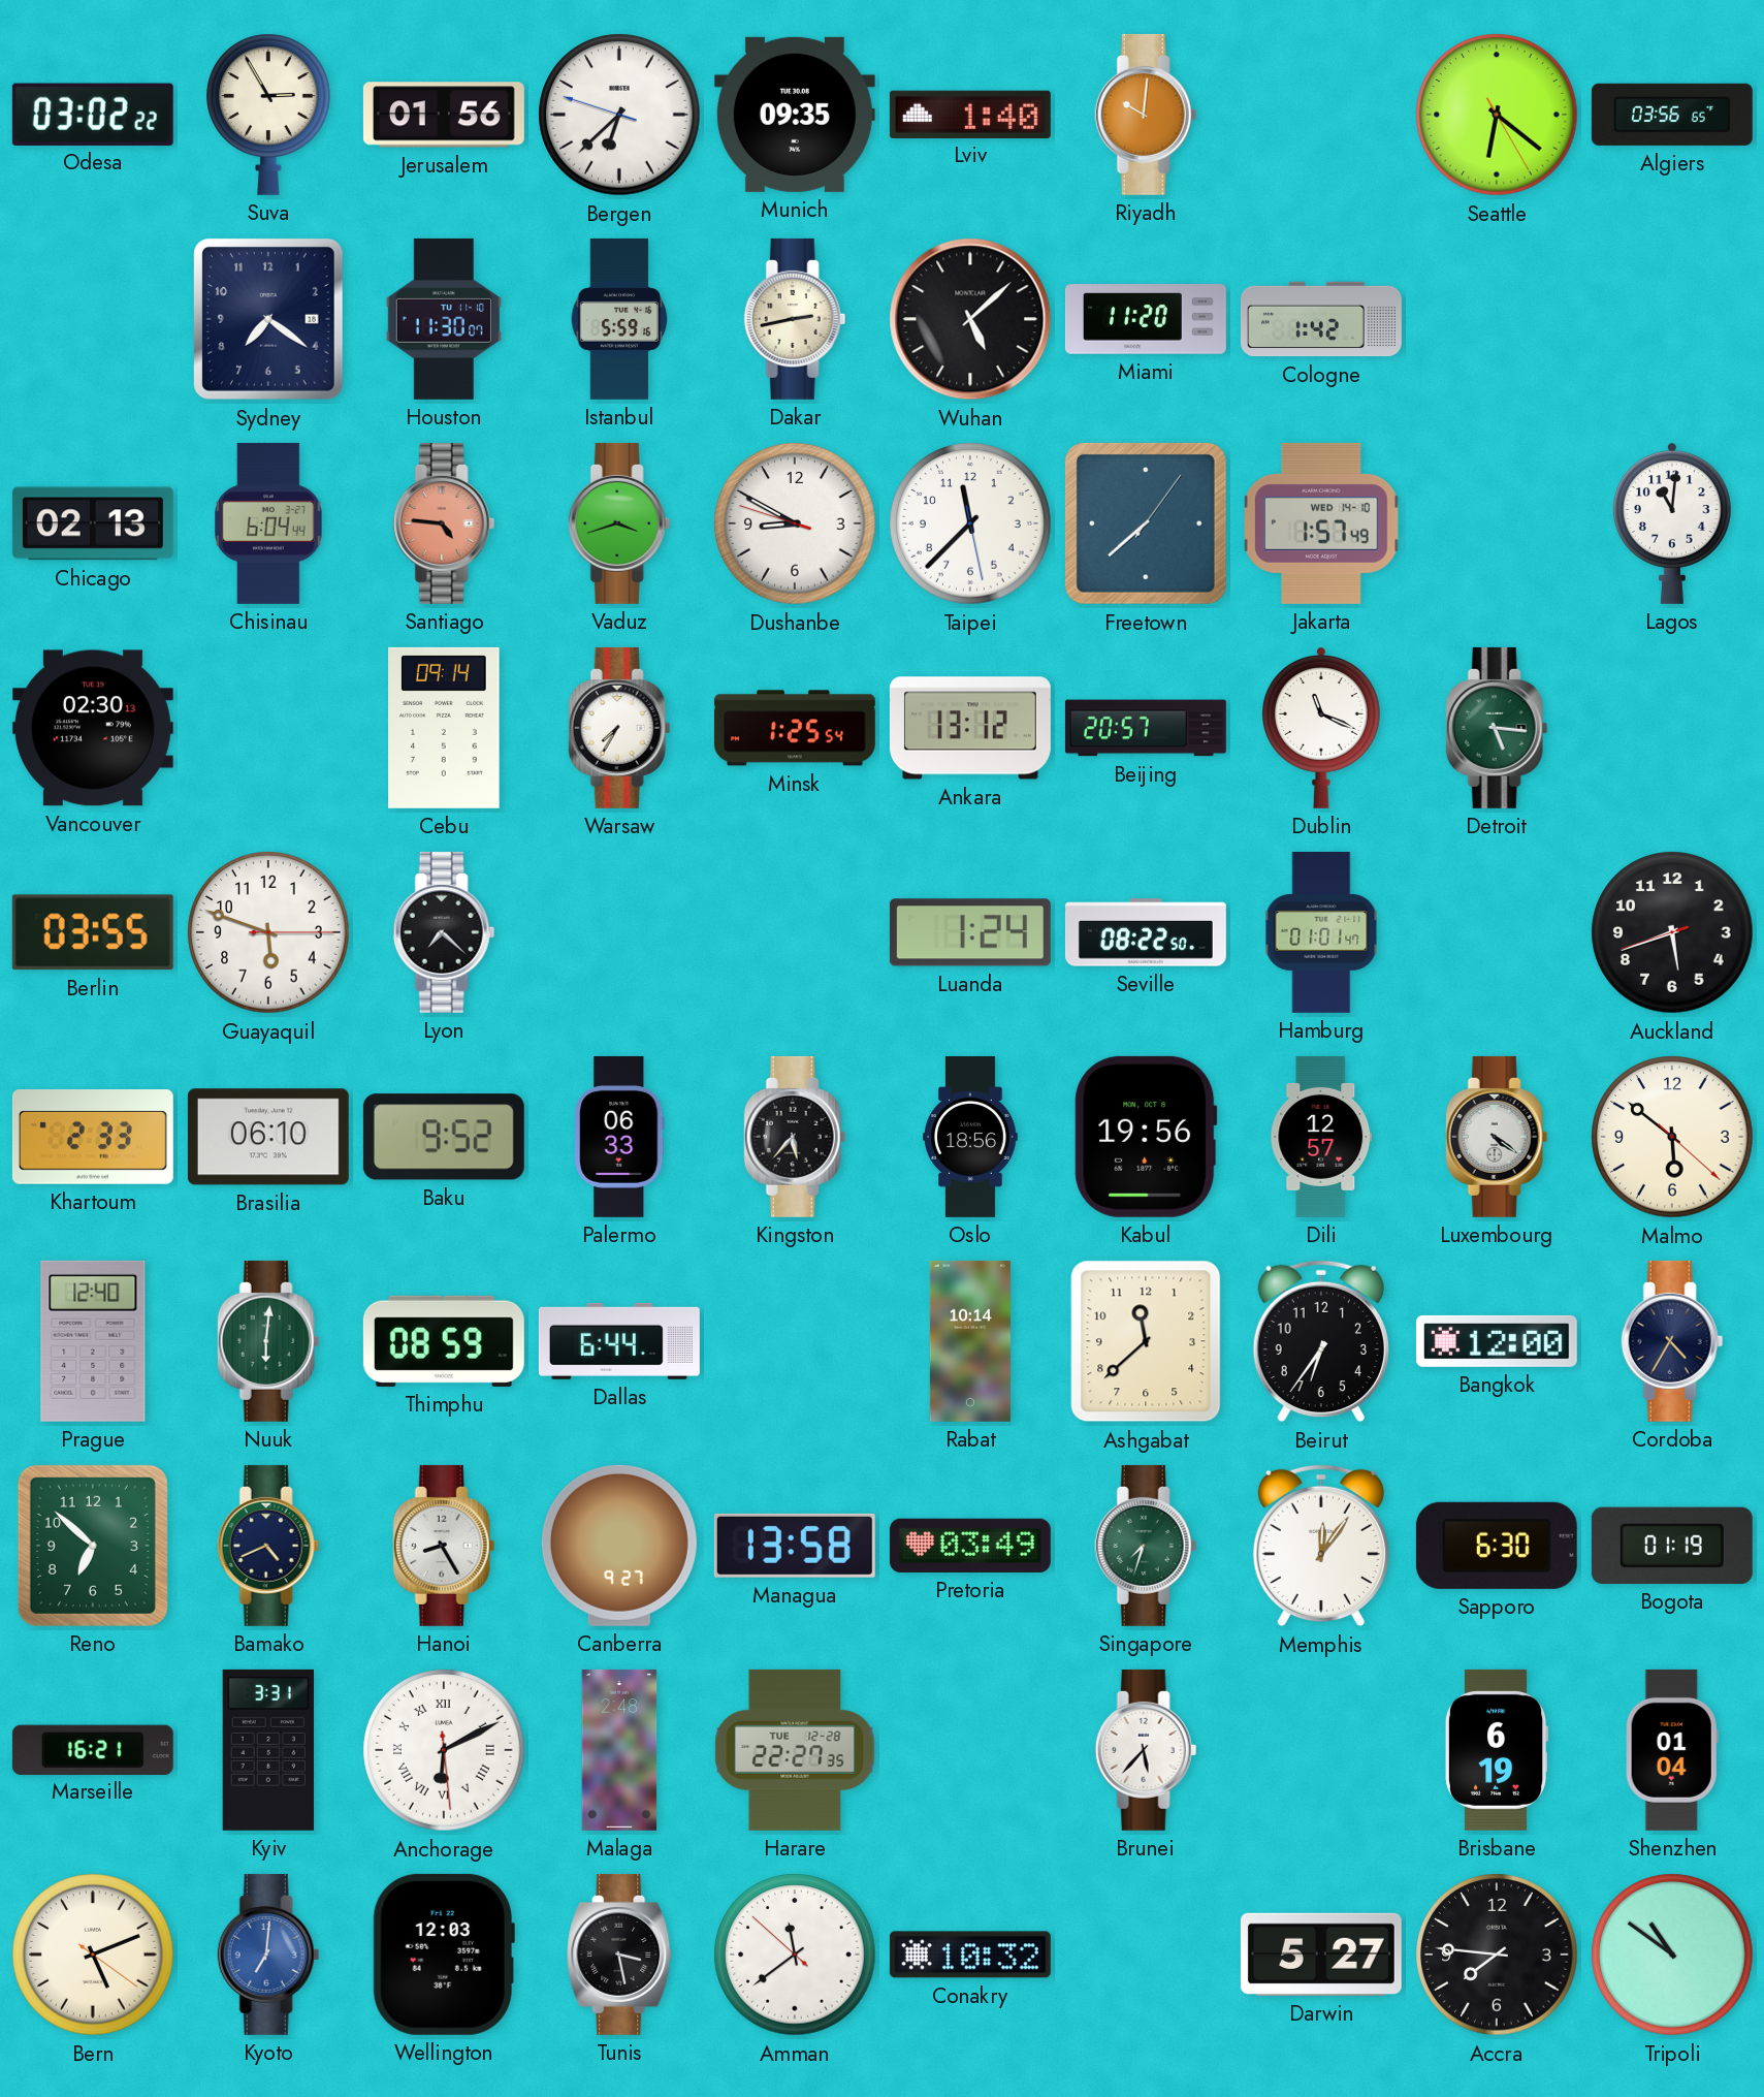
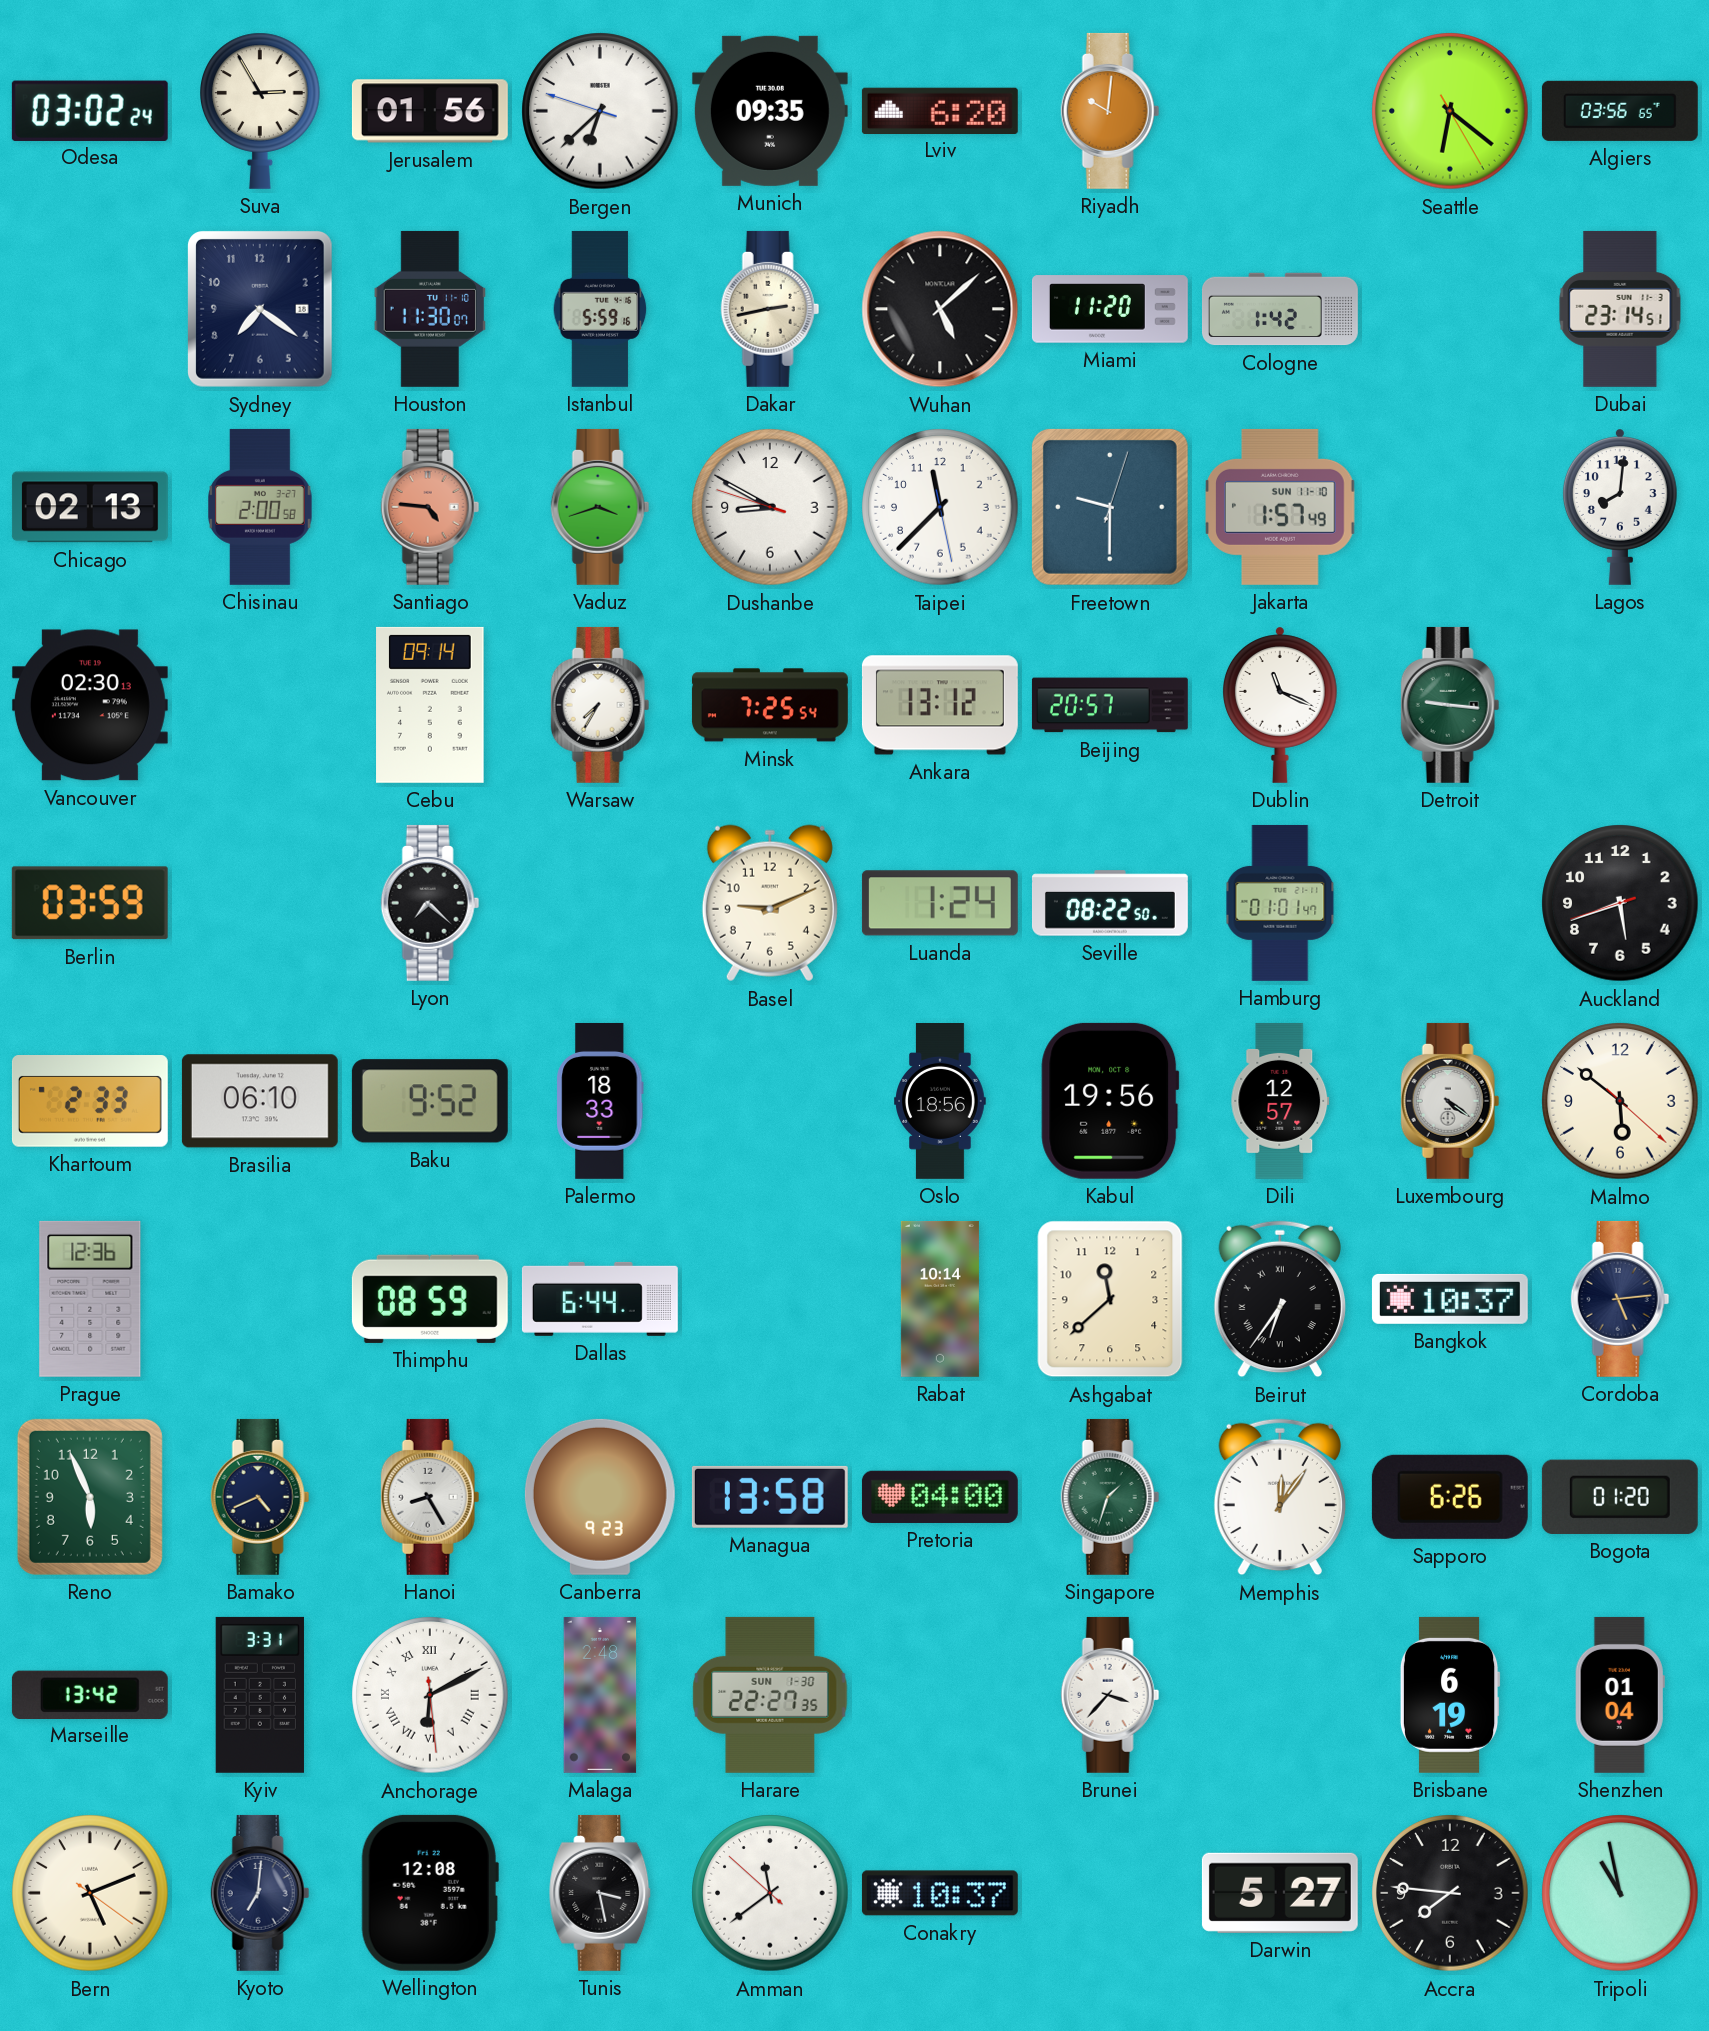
Odesa: 03:02:22 -> 03:02:24 (90, 110)
Lviv: 1:40 -> 6:20 (940, 110)
Dubai: none -> 23:14 (1620, 309)
Chisinau: 6:04 -> 2:00 (261, 507)
Freetown: 7:38 -> 9:30 (1110, 507)
Jakarta date: WED 14-10 -> SUN 11-10 (1280, 507)
Lagos: 11:01 -> 8:01 (1620, 507)
Minsk: 1:25 -> 7:25 (770, 705)
Detroit: 5:16 -> 9:16 (1450, 705)
Berlin: 03:55 -> 03:59 (90, 903)
Guayaquil: 5:48 -> none (268, 932)
Basel: none -> 9:11 (770, 903)
Palermo: 06:33 -> 18:33 (600, 1101)
Kingston: 5:37 -> none (795, 1137)
Prague: 12:40 -> 12:36 (90, 1299)
Nuuk: 6:01 -> none (268, 1341)
Beirut numerals: Arabic -> Roman (1280, 1299)
Bangkok: 12:00 -> 10:37 (1450, 1299)
Cordoba: 4:35 -> 5:14 (1620, 1299)
Reno: 6:52 -> 5:56 (90, 1497)
Canberra: 9:27 -> 9:23 (600, 1497)
Pretoria: 03:49 -> 04:00 (940, 1497)
Singapore: 7:33 -> 1:33 (1110, 1497)
Sapporo: 6:30 -> 6:26 (1450, 1497)
Bogota: 01:19 -> 01:20 (1620, 1497)
Marseille: 16:21 -> 13:42 (90, 1694)
Harare date: TUE 12-28 -> SUN 1-30 (770, 1695)
Brunei: 5:37 -> 3:37 (1110, 1695)
Kyoto dial: blue -> navy (260, 1893)
Wellington: 12:03 -> 12:08 (430, 1893)
Conakry: 10:32 -> 10:37 (940, 1893)
Tripoli: 10:51 -> 10:58 (1620, 1893)
